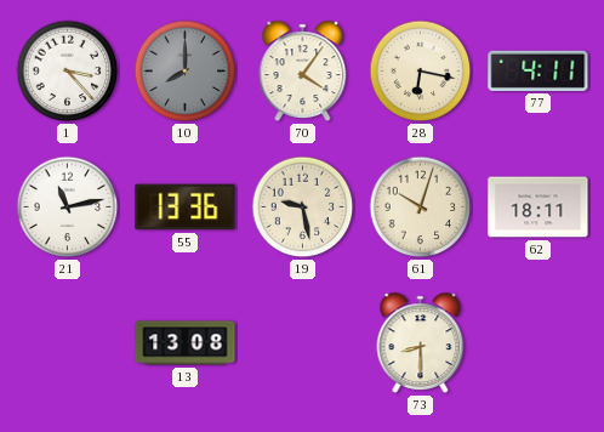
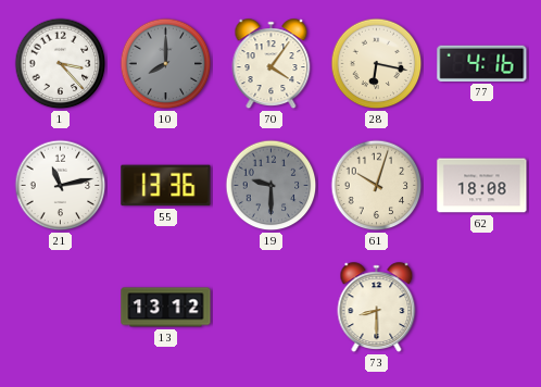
77: 4:11 -> 4:16 (482, 63)
19: 9:28 -> 9:30 (272, 186)
19 dial: cream -> grey (272, 186)
62: 18:11 -> 18:08 (482, 186)
13: 13:08 -> 13:12 (166, 308)
